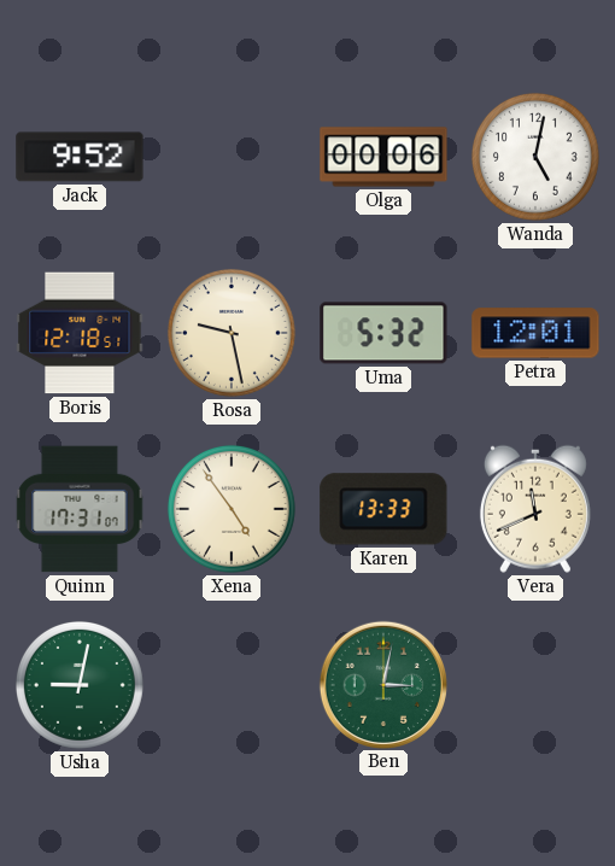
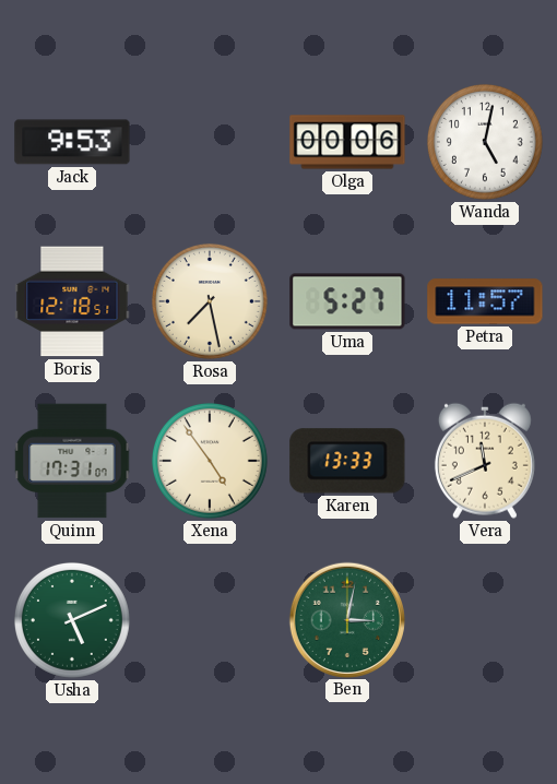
Jack: 9:52 -> 9:53 (72, 142)
Rosa: 9:28 -> 7:28 (210, 301)
Uma: 5:32 -> 5:27 (347, 301)
Petra: 12:01 -> 11:57 (485, 301)
Usha: 9:02 -> 5:11 (72, 620)
